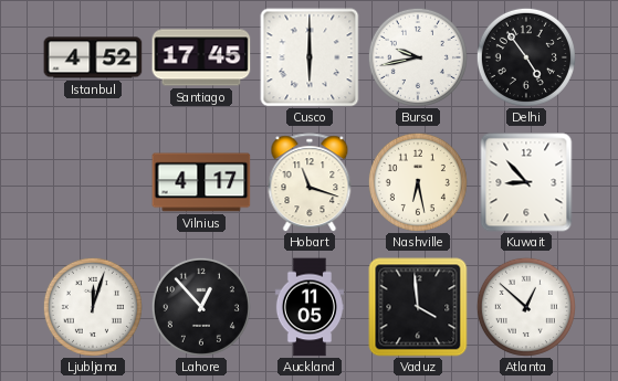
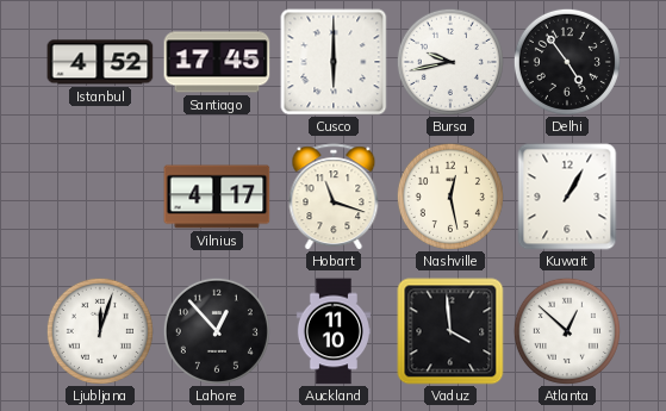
Nashville: 6:28 -> 12:28 (450, 197)
Kuwait: 8:53 -> 1:05 (567, 197)
Auckland: 11:05 -> 11:10 (334, 331)
